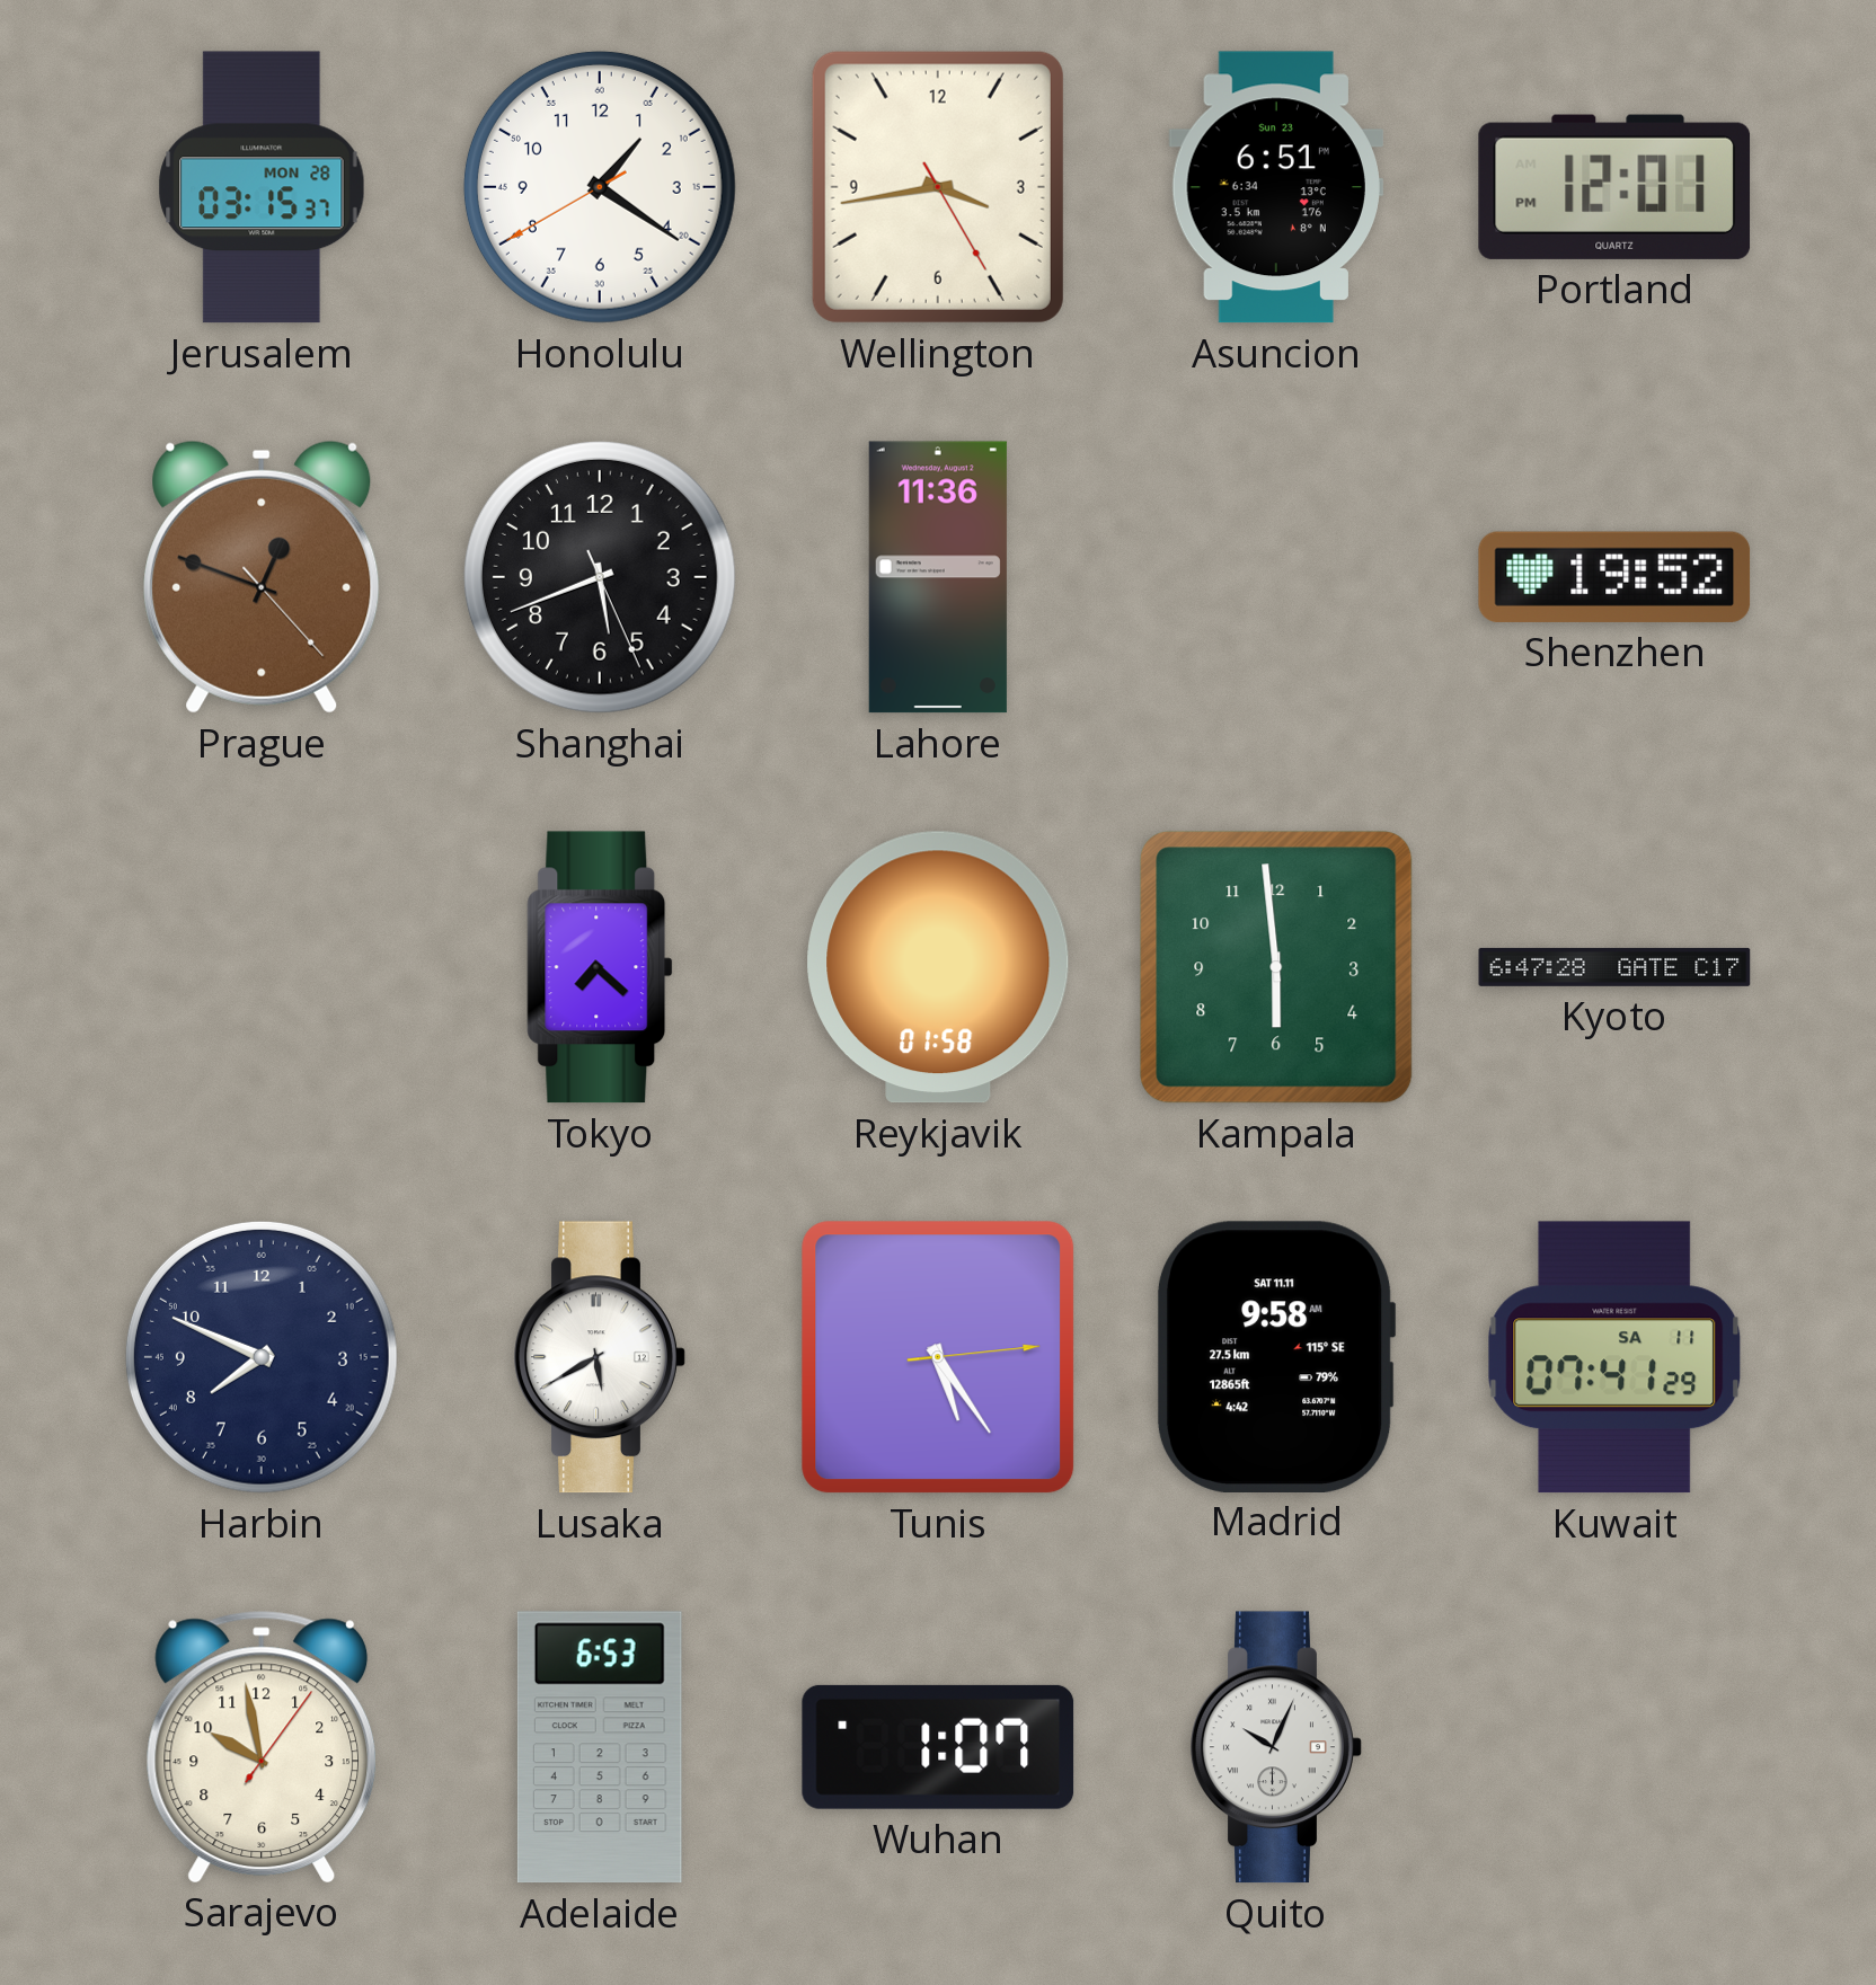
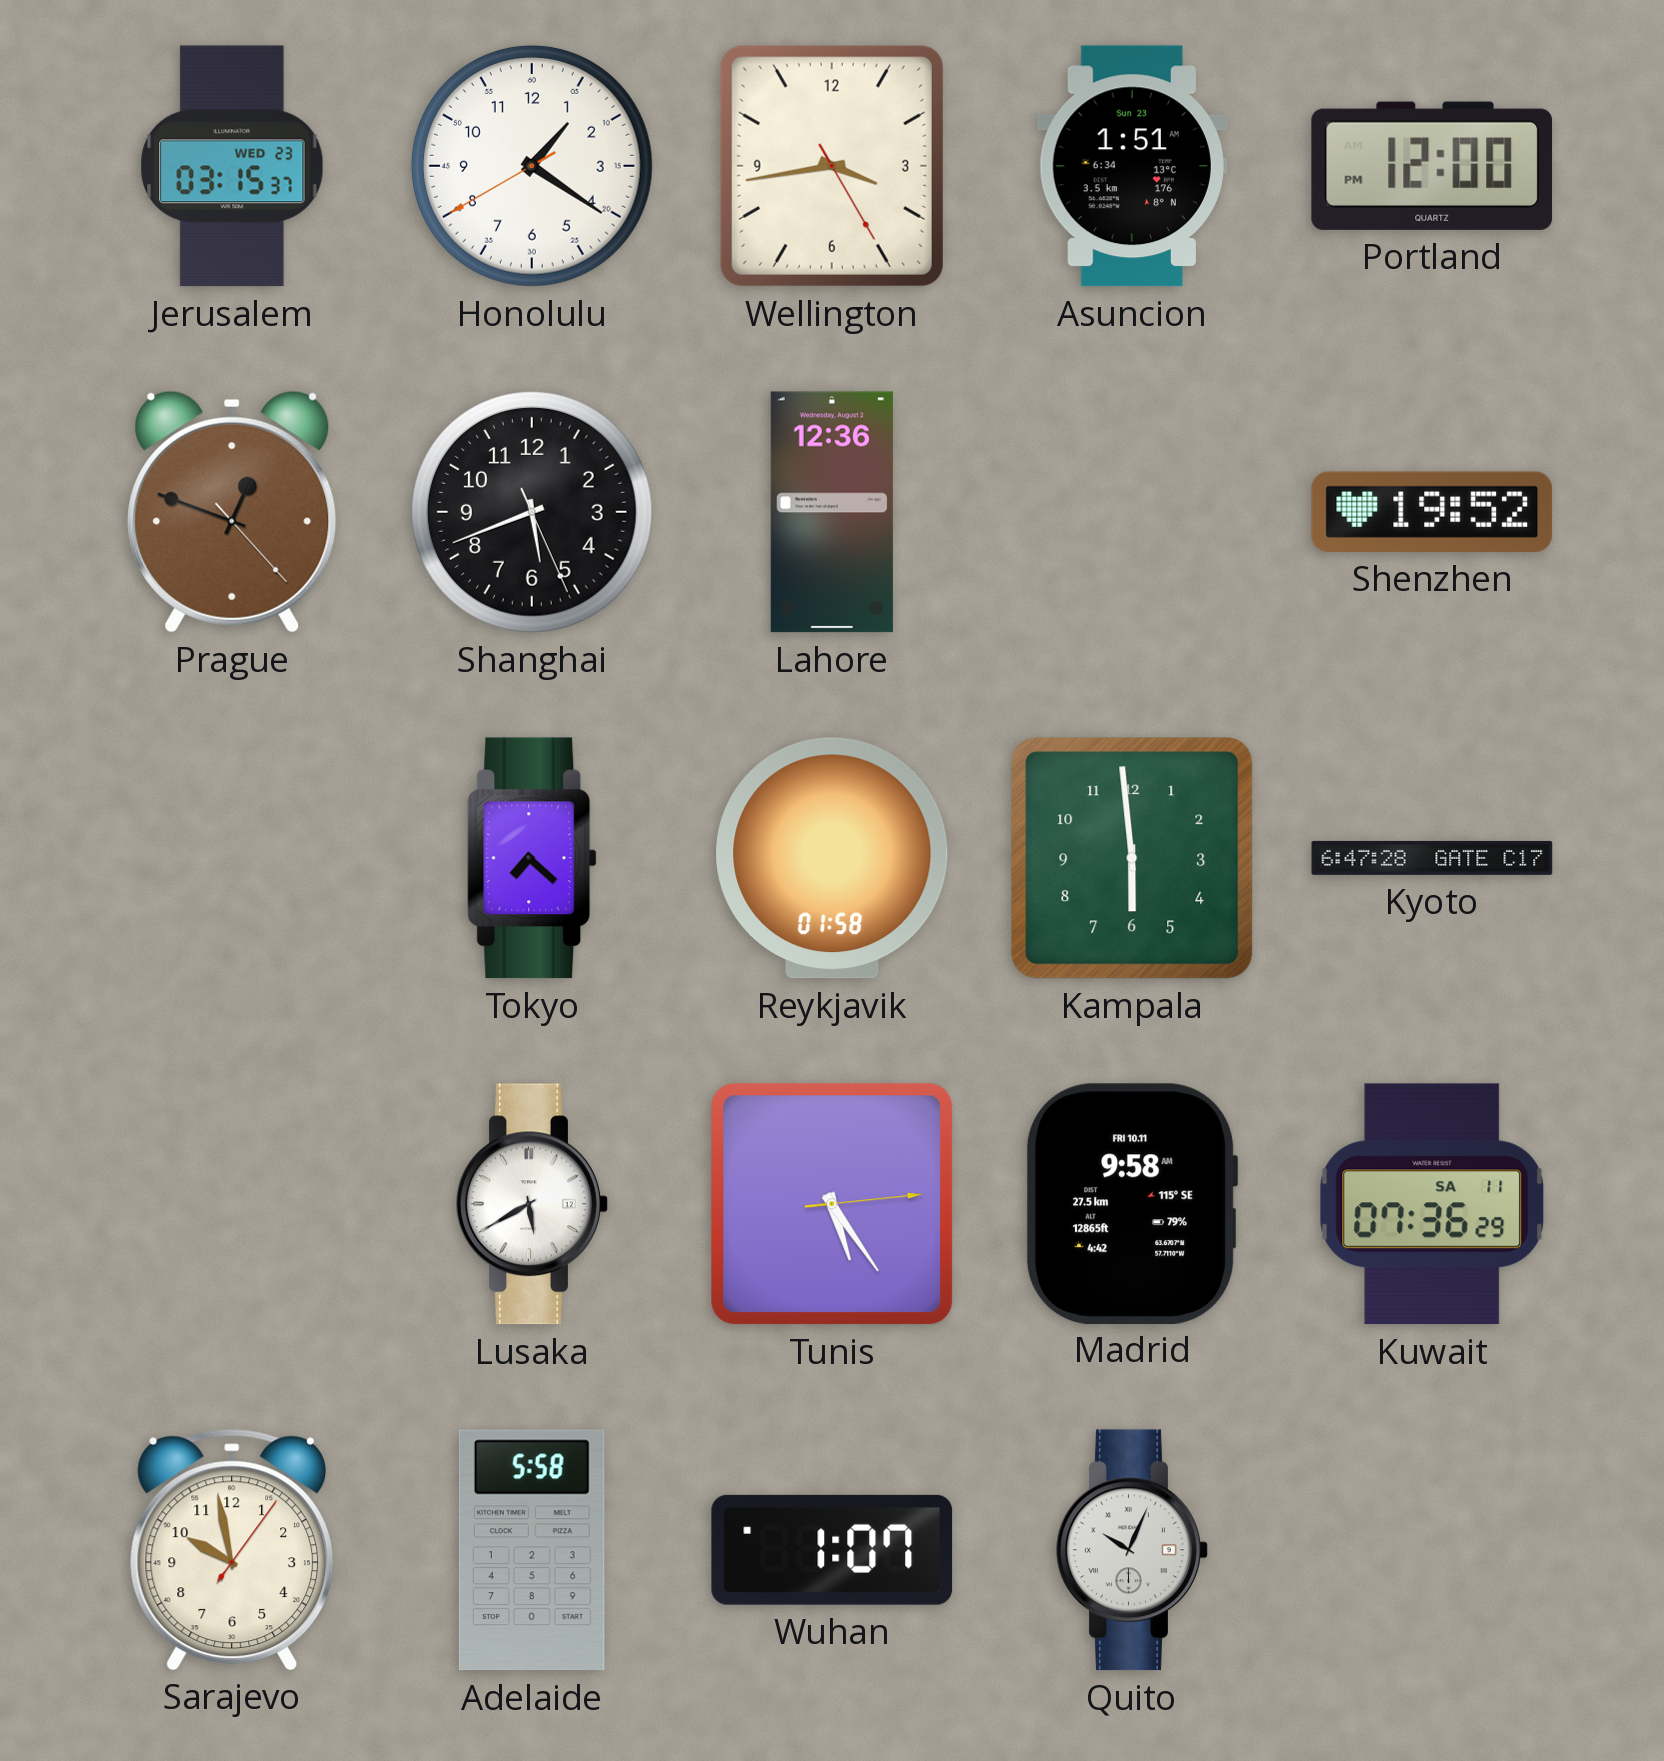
Jerusalem date: MON 28 -> WED 23 (232, 166)
Asuncion: 6:51 -> 1:51 (1131, 166)
Portland: 12:01 -> 12:00 (1432, 166)
Lahore: 11:36 -> 12:36 (832, 512)
Harbin: 7:49 -> none (262, 1357)
Madrid date: SAT 11.11 -> FRI 10.11 (1132, 1203)
Kuwait: 07:41 -> 07:36 (1432, 1204)
Adelaide: 6:53 -> 5:58 (532, 1550)
